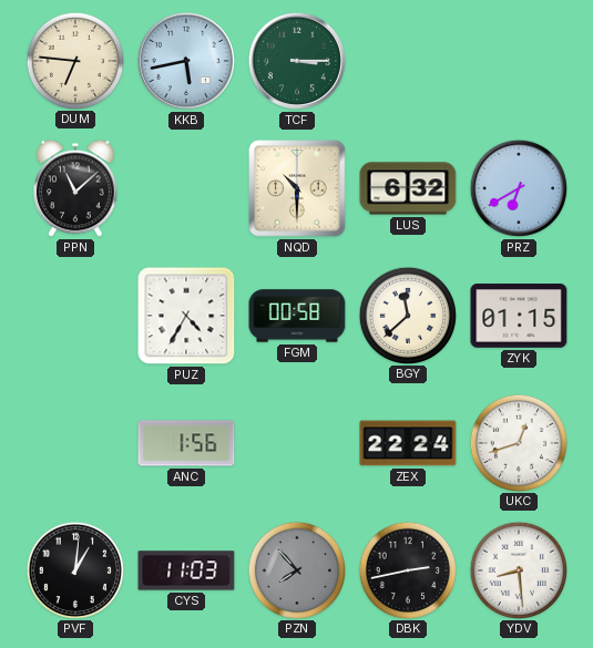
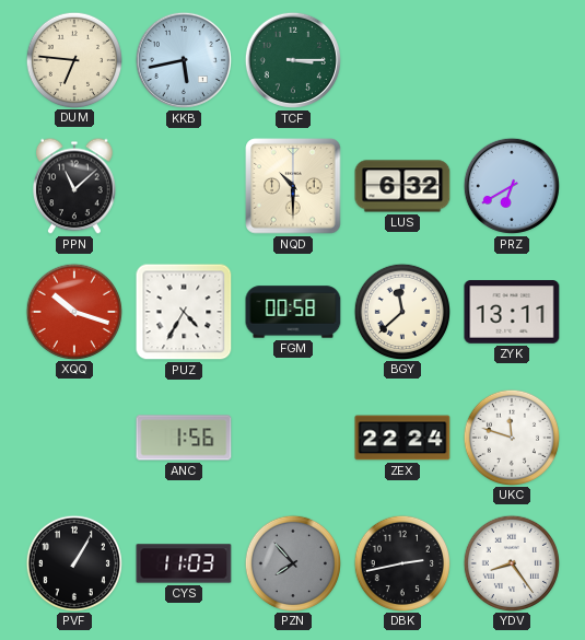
XQQ: none -> 10:18 (73, 311)
ZYK: 01:15 -> 13:11 (512, 312)
UKC: 12:42 -> 11:48 (511, 437)
PVF: 1:01 -> 1:05 (73, 562)
YDV: 8:29 -> 8:24 (511, 562)
